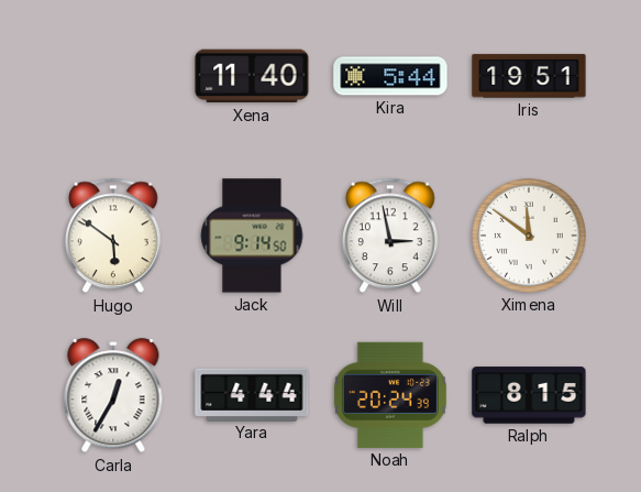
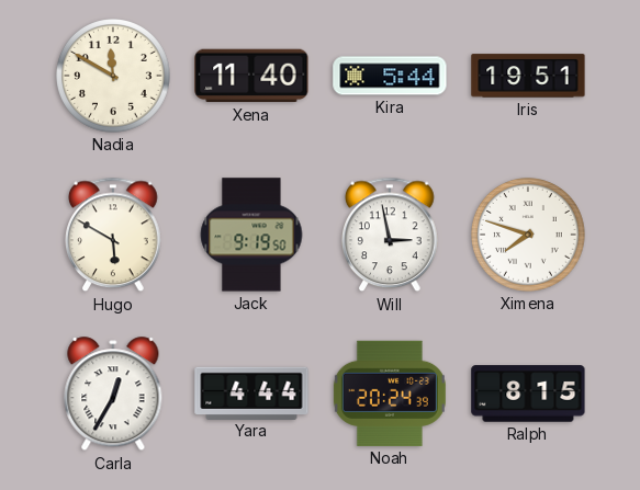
Nadia: none -> 11:50 (114, 77)
Hugo: 5:51 -> 5:50 (114, 235)
Jack: 9:14 -> 9:19 (251, 235)
Ximena: 11:51 -> 7:48 (529, 236)
